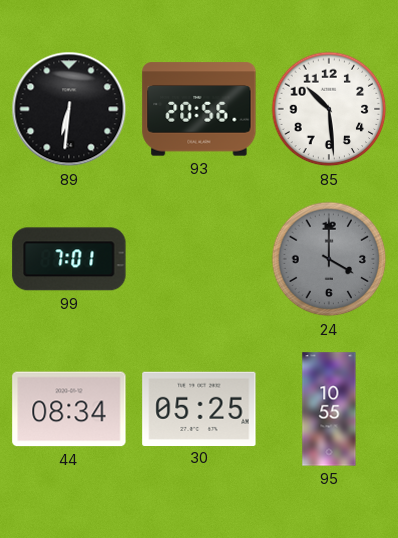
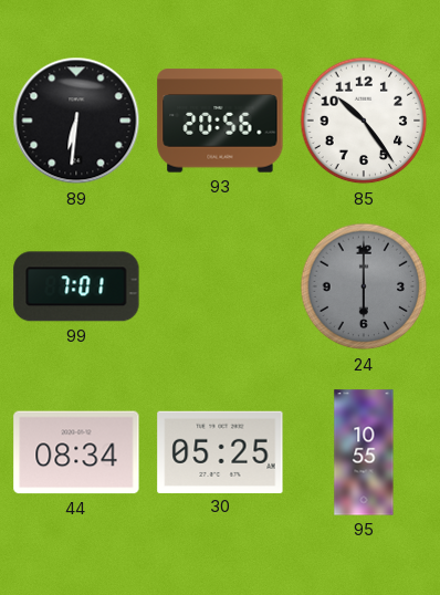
85: 10:29 -> 10:24 (364, 121)
24: 4:00 -> 6:00 (364, 286)
